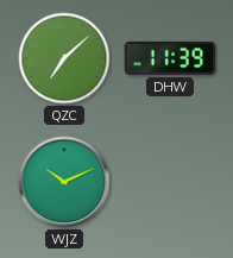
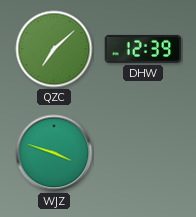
DHW: 11:39 -> 12:39 (143, 49)
WJZ: 10:11 -> 3:48 (54, 153)
